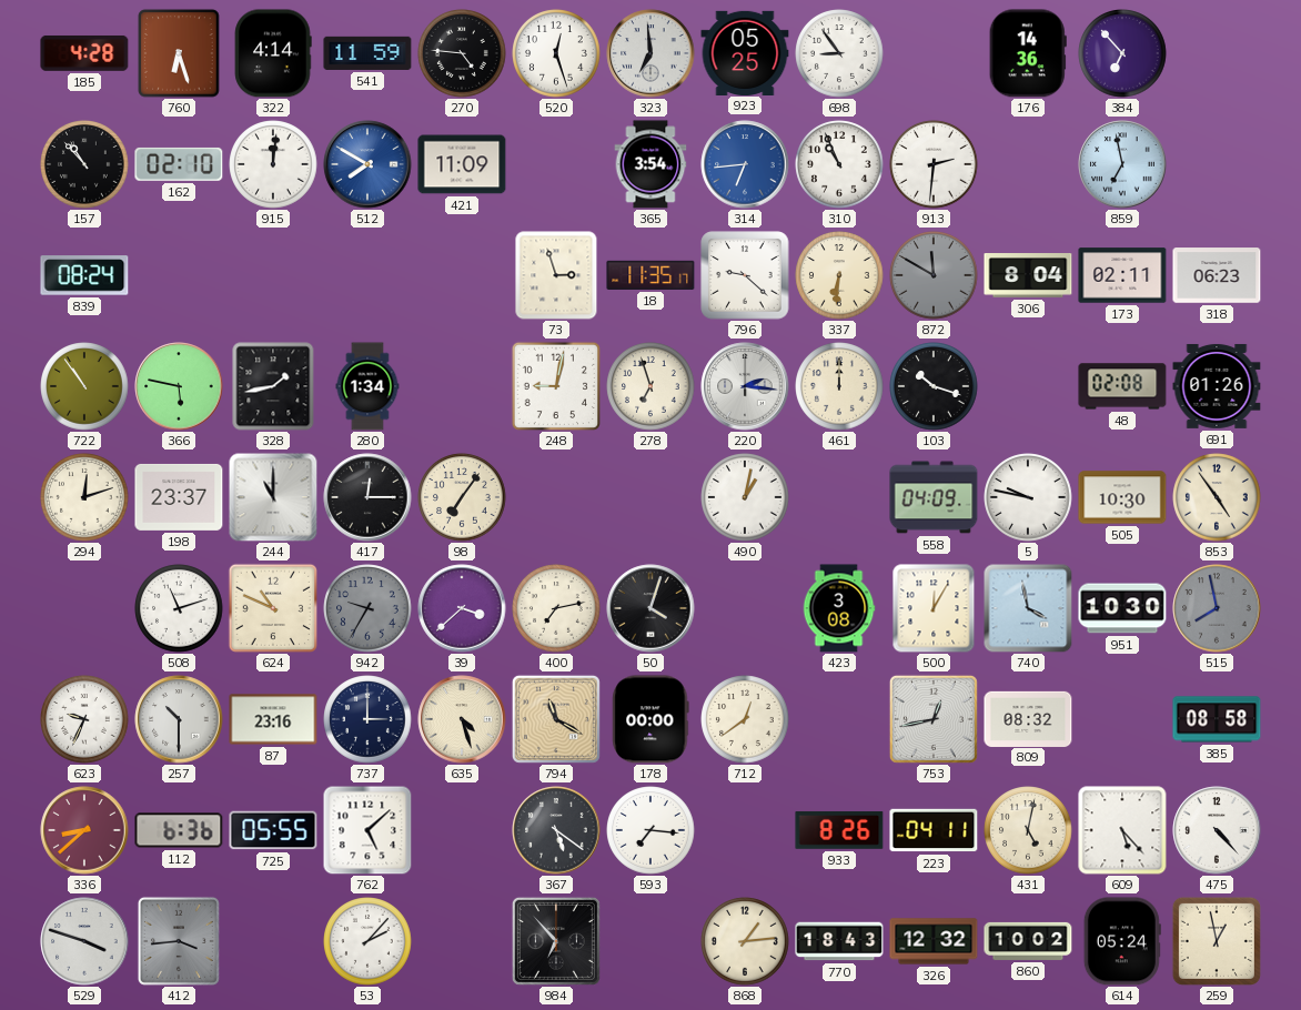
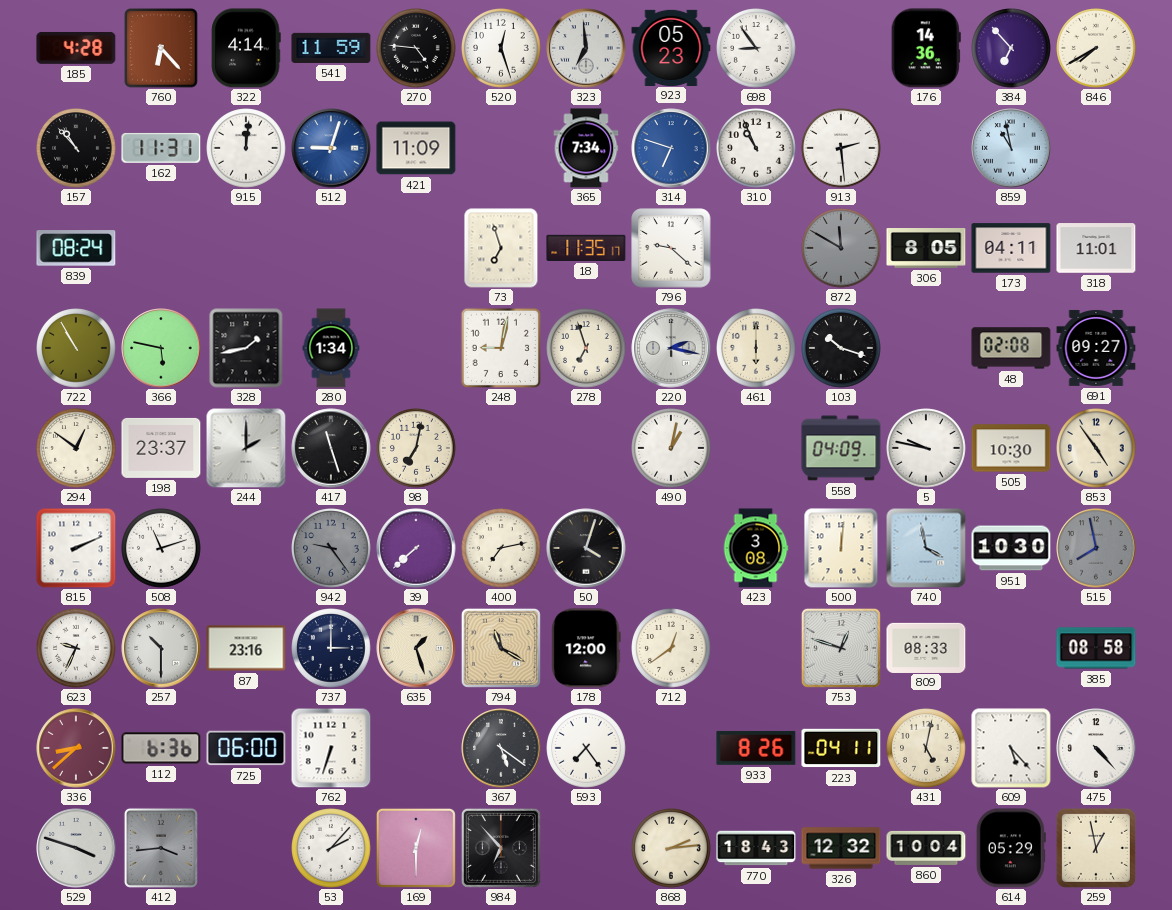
760: 6:27 -> 6:23 (161, 48)
923: 05:25 -> 05:23 (671, 47)
846: none -> 7:40 (1096, 48)
162: 02:10 -> 11:31 (161, 148)
512: 7:50 -> 9:03 (331, 148)
365: 3:54 -> 7:34 (586, 148)
314: 6:44 -> 6:48 (671, 148)
913: 2:31 -> 2:29 (841, 148)
859: 6:58 -> 10:58 (1011, 148)
73: 2:57 -> 6:57 (501, 248)
337: 6:31 -> none (839, 275)
306: 8:04 -> 8:05 (926, 249)
173: 02:11 -> 04:11 (1011, 248)
318: 06:23 -> 11:01 (1096, 248)
722: 10:54 -> 10:55 (76, 348)
220: 2:16 -> 2:17 (671, 348)
461: 12:00 -> 6:00 (756, 348)
691: 01:26 -> 09:27 (1096, 348)
294: 12:12 -> 12:51 (76, 448)
244: 11:00 -> 2:00 (246, 448)
417: 12:15 -> 11:27 (331, 448)
98: 7:06 -> 7:02 (416, 448)
815: none -> 2:11 (76, 548)
624: 10:49 -> none (272, 607)
942: 9:35 -> 9:24 (331, 548)
39: 3:38 -> 7:38 (416, 548)
500: 12:05 -> 12:01 (841, 548)
635: 4:27 -> 1:27 (416, 648)
178: 00:00 -> 12:00 (586, 648)
753: 12:43 -> 12:48 (841, 648)
809: 08:32 -> 08:33 (926, 647)
725: 05:55 -> 06:00 (246, 748)
762: 5:08 -> 6:33 (331, 748)
593: 7:16 -> 7:24 (586, 748)
169: none -> 12:30 (416, 848)
868: 1:14 -> 2:14 (671, 848)
860: 10:02 -> 10:04 (926, 848)
614: 05:24 -> 05:29 (1011, 848)
